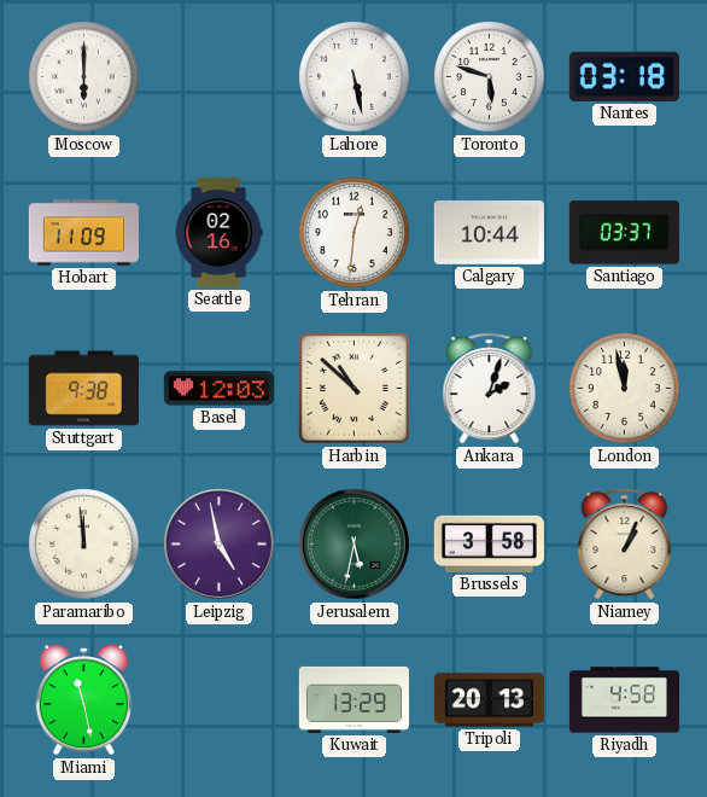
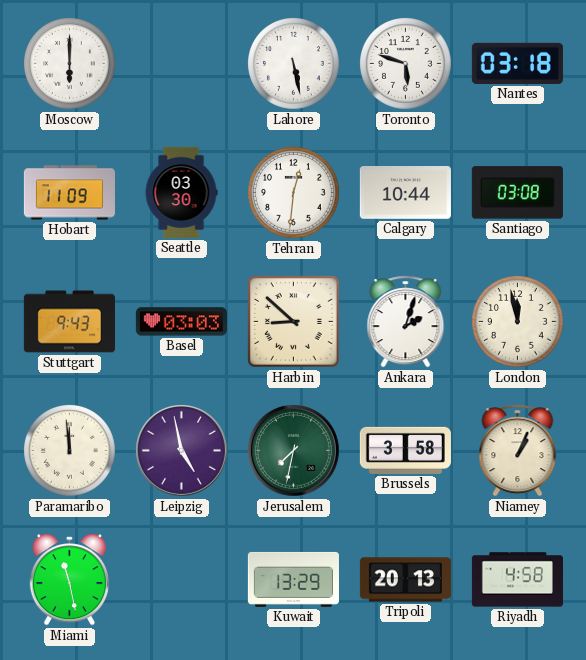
Seattle: 02:16 -> 03:30 (181, 192)
Santiago: 03:37 -> 03:08 (517, 193)
Stuttgart: 9:38 -> 9:43 (69, 322)
Basel: 12:03 -> 03:03 (181, 322)
Harbin: 10:52 -> 8:52 (293, 321)
Jerusalem: 5:32 -> 7:32 (294, 451)
